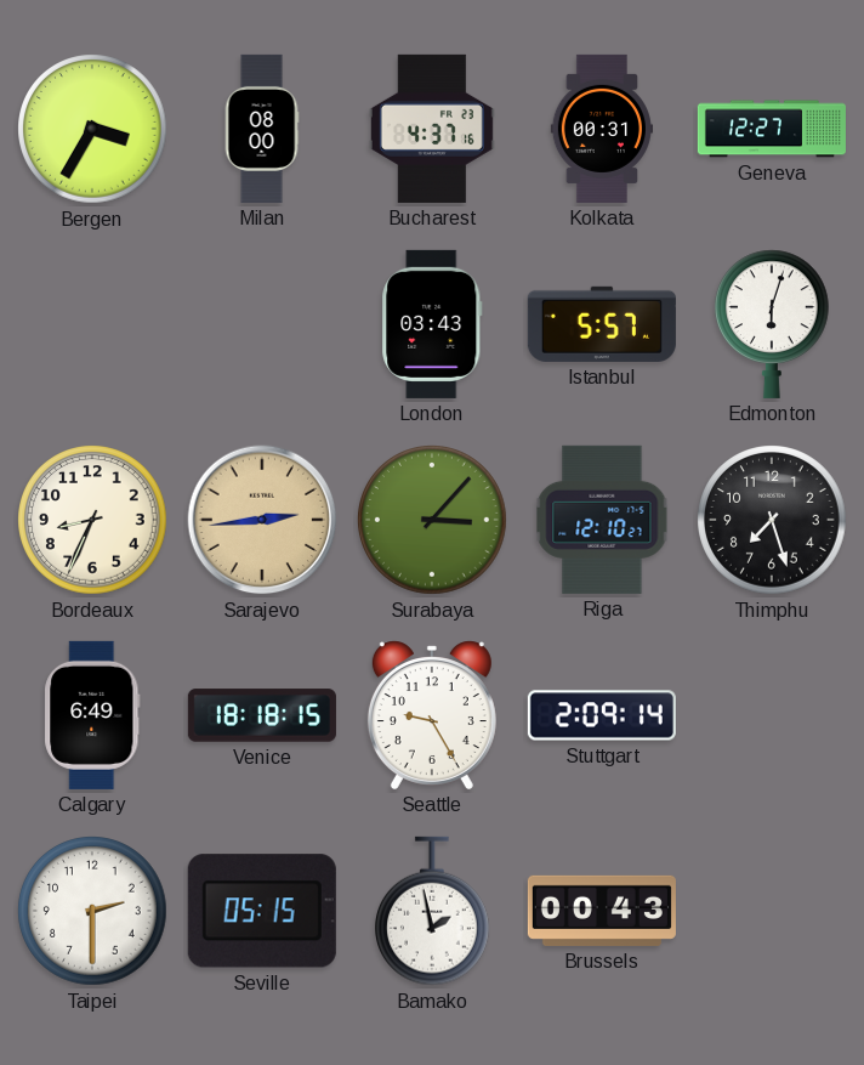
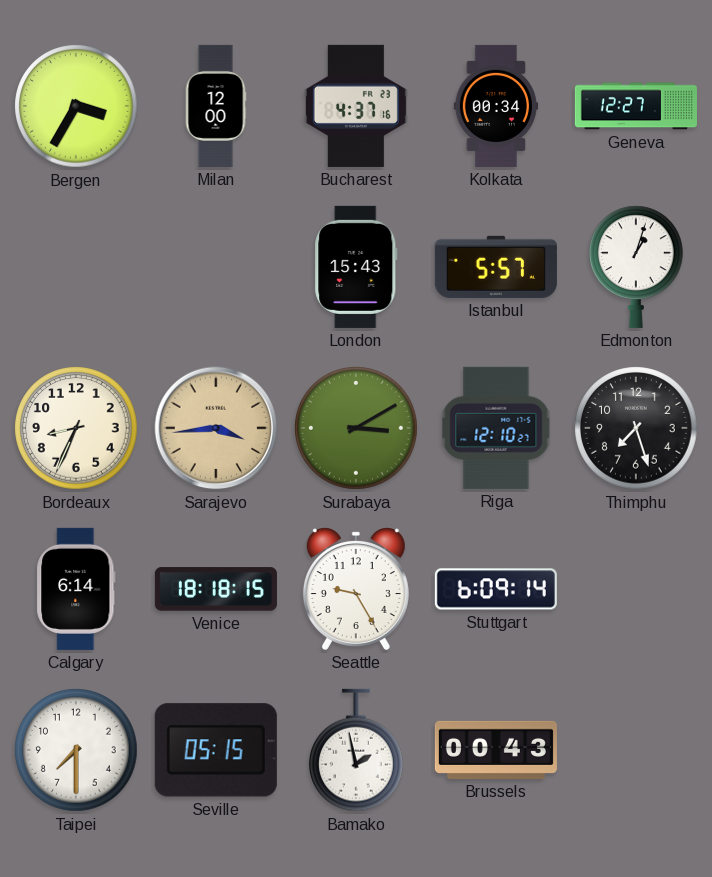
Milan: 08:00 -> 12:00 (216, 106)
Kolkata: 00:31 -> 00:34 (496, 106)
London: 03:43 -> 15:43 (356, 267)
Edmonton: 6:03 -> 1:03 (637, 267)
Sarajevo: 2:44 -> 3:44 (216, 428)
Surabaya: 3:07 -> 3:10 (356, 428)
Calgary: 6:49 -> 6:14 (76, 589)
Stuttgart: 2:09 -> 6:09 (496, 589)
Taipei: 2:30 -> 7:30 (76, 750)
